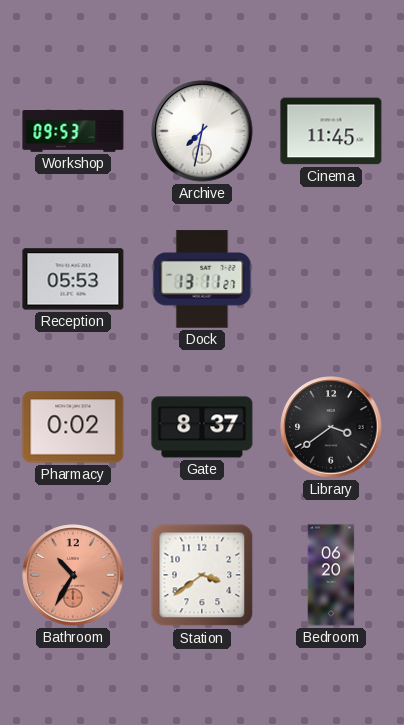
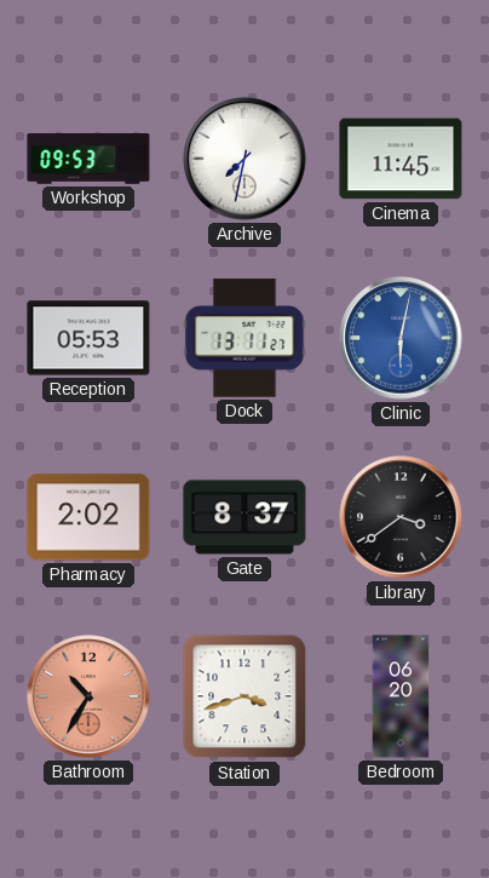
Clinic: none -> 6:02 (401, 338)
Pharmacy: 0:02 -> 2:02 (88, 517)
Station: 3:39 -> 3:42 (244, 696)
